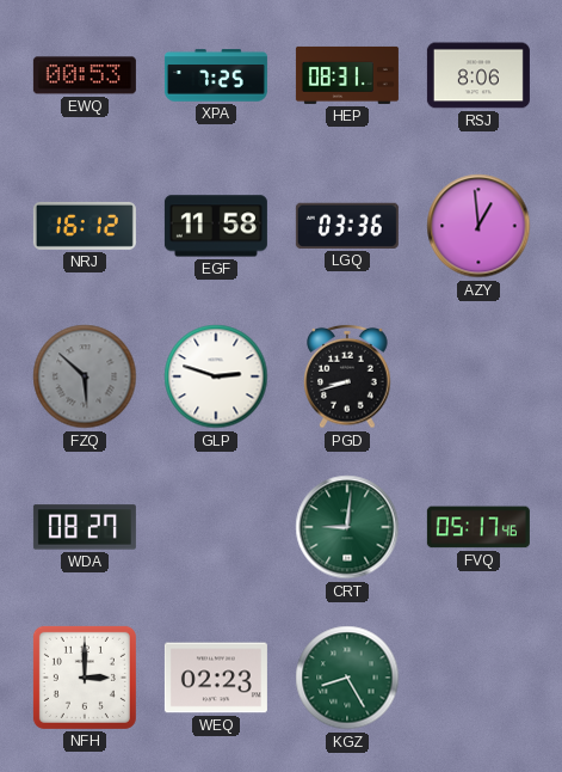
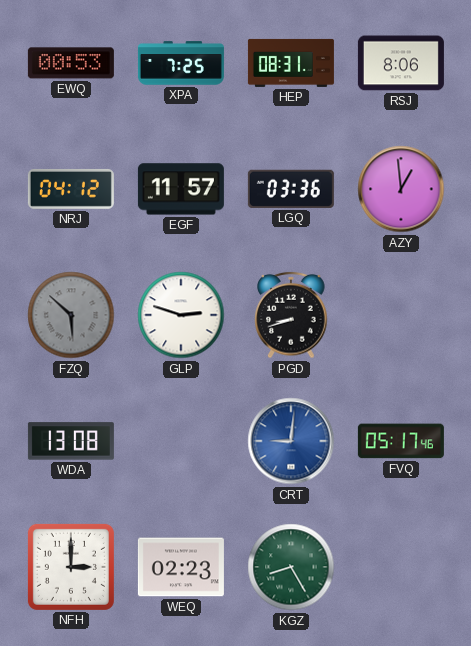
NRJ: 16:12 -> 04:12 (71, 189)
EGF: 11:58 -> 11:57 (181, 189)
WDA: 08:27 -> 13:08 (71, 441)
CRT dial: green -> blue (291, 441)
